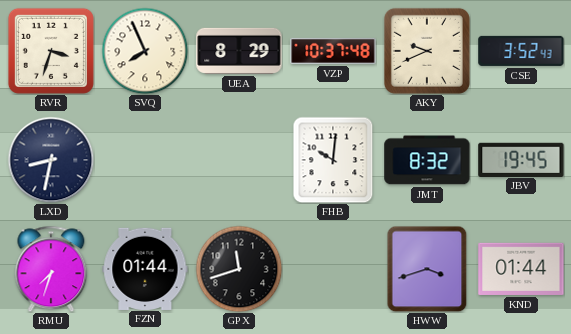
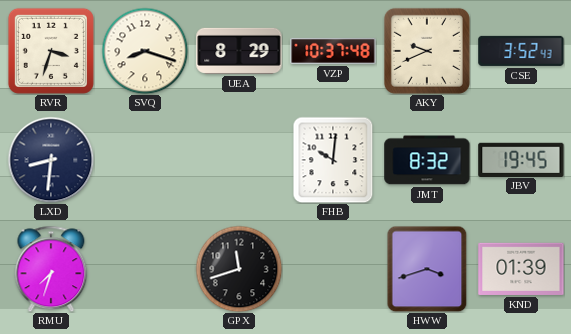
SVQ: 7:56 -> 8:18 (145, 51)
LXD: 8:32 -> 8:31 (51, 160)
FZN: 01:44 -> none (145, 268)
KND: 01:44 -> 01:39 (521, 269)
